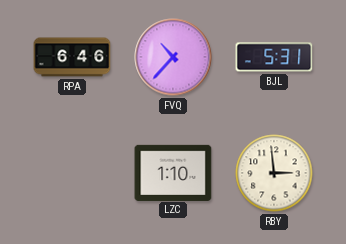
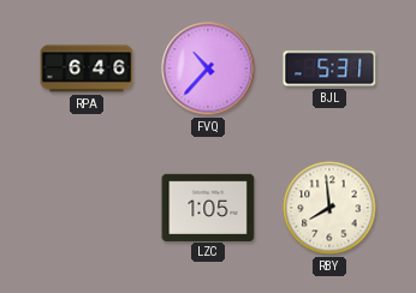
LZC: 1:10 -> 1:05 (208, 207)
RBY: 2:59 -> 7:59 (329, 208)
